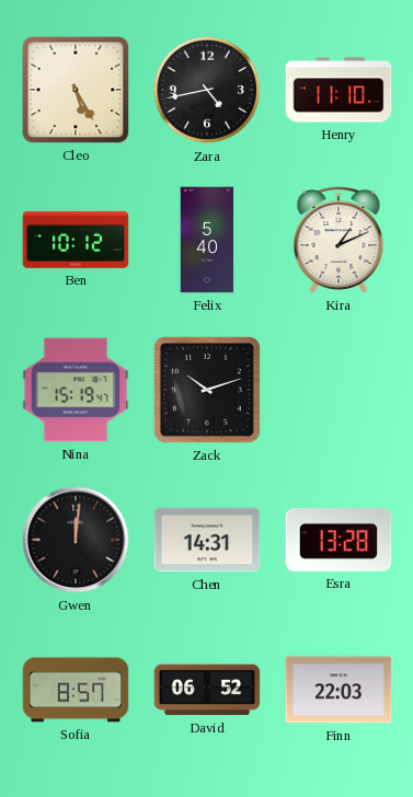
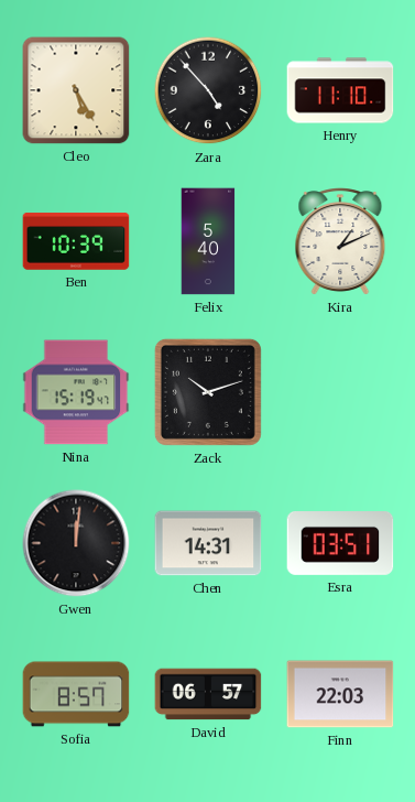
Zara: 4:43 -> 4:53 (208, 90)
Ben: 10:12 -> 10:39 (76, 241)
Esra: 13:28 -> 03:51 (340, 544)
David: 06:52 -> 06:57 (208, 694)
